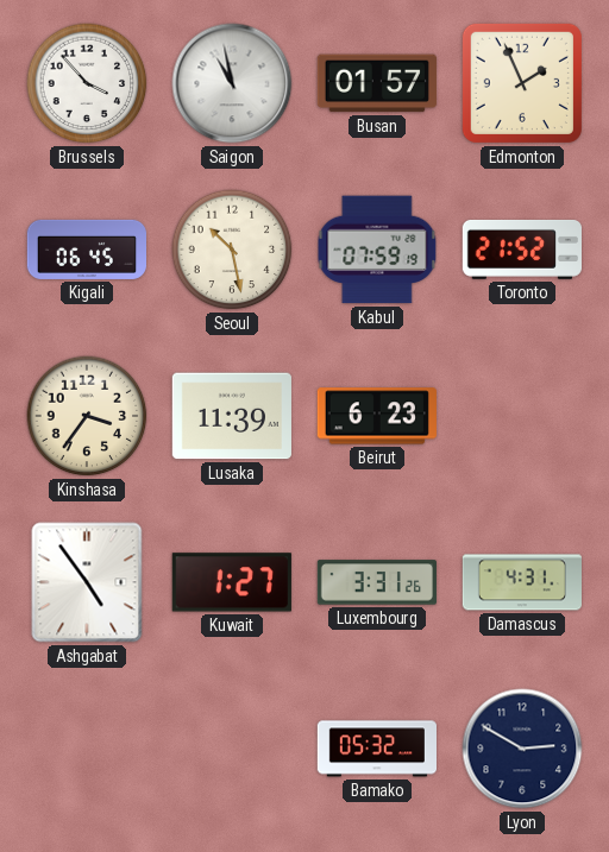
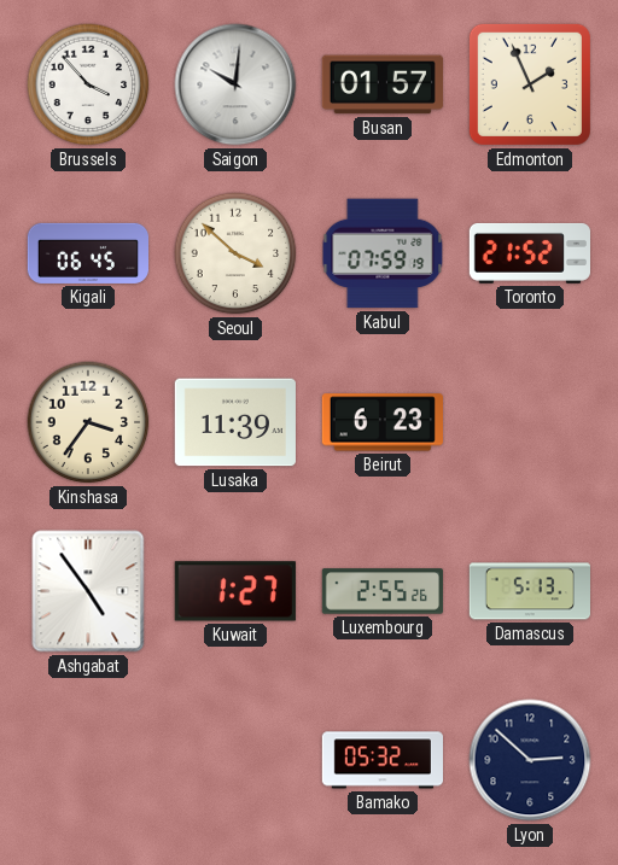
Saigon: 10:58 -> 10:01 (235, 84)
Seoul: 10:28 -> 3:52 (235, 253)
Luxembourg: 3:31 -> 2:55 (383, 591)
Damascus: 4:31 -> 5:13 (529, 591)
Lyon: 2:50 -> 2:52 (530, 760)
